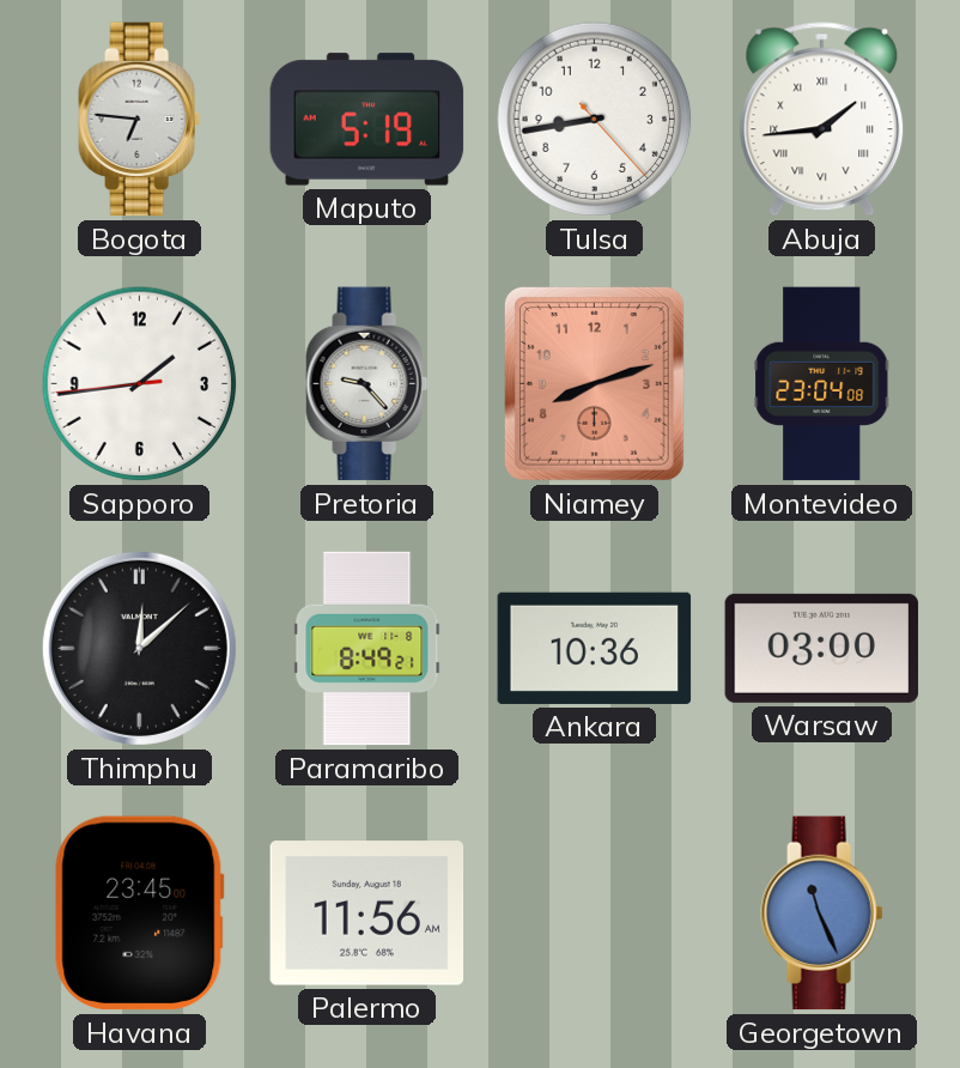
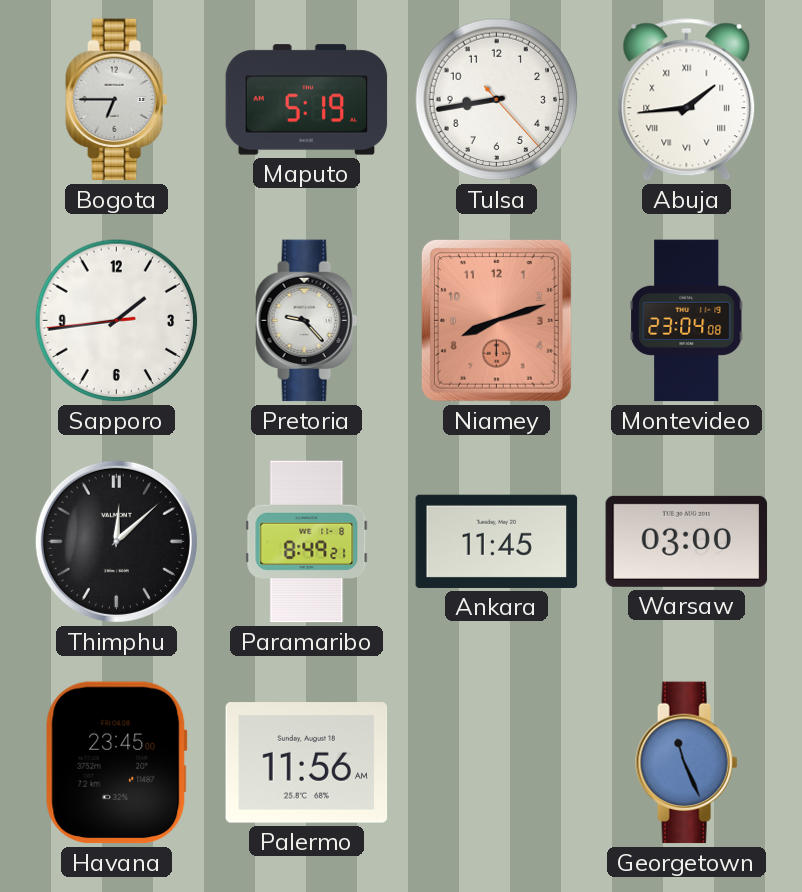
Bogota: 6:46 -> 6:45 (117, 100)
Ankara: 10:36 -> 11:45 (497, 541)
